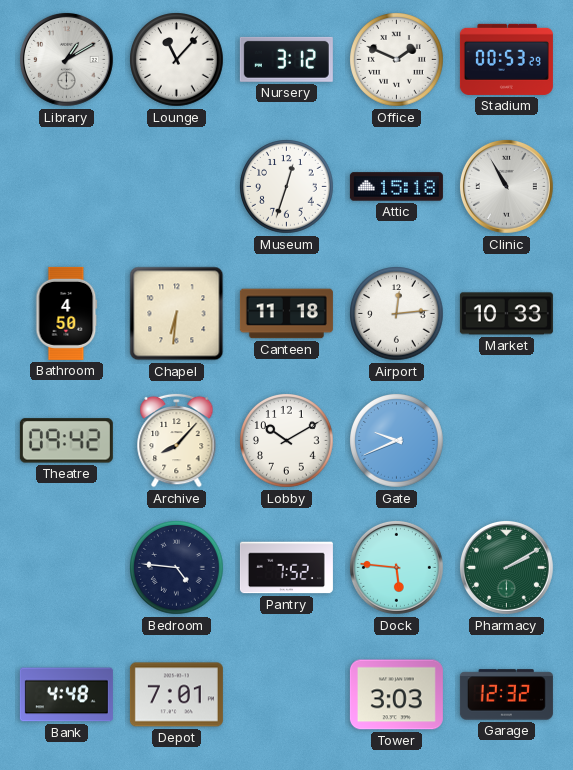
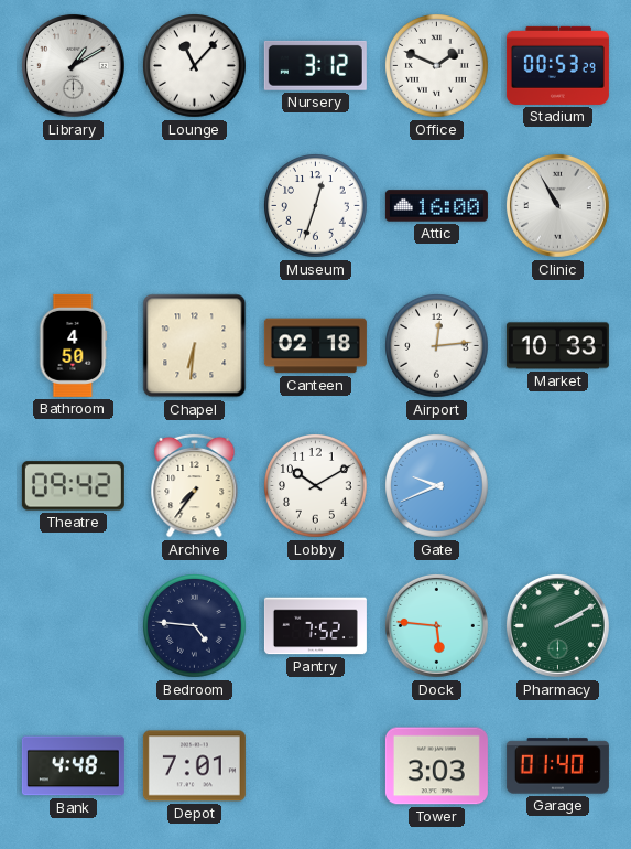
Attic: 15:18 -> 16:00 (436, 206)
Canteen: 11:18 -> 02:18 (315, 346)
Archive: 8:07 -> 7:36 (195, 485)
Garage: 12:32 -> 01:40 (557, 766)
